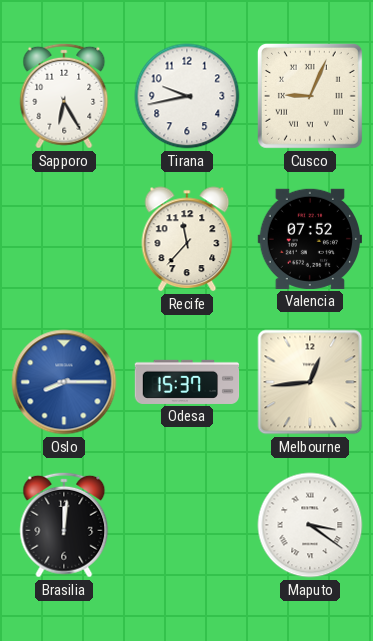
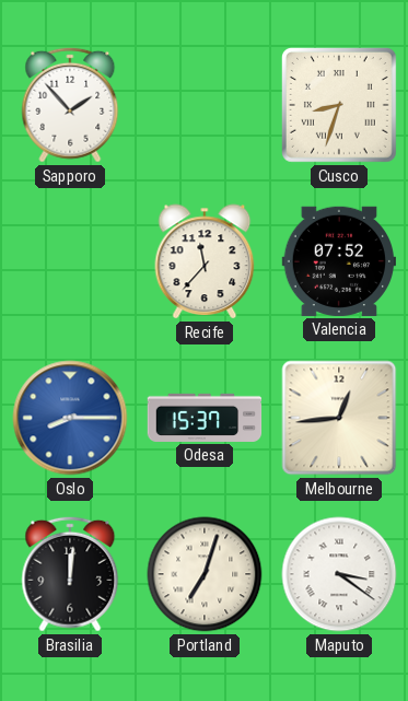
Sapporo: 6:25 -> 1:53 (70, 105)
Tirana: 9:43 -> none (187, 96)
Cusco: 9:04 -> 8:33 (339, 105)
Portland: none -> 7:03 (205, 574)
